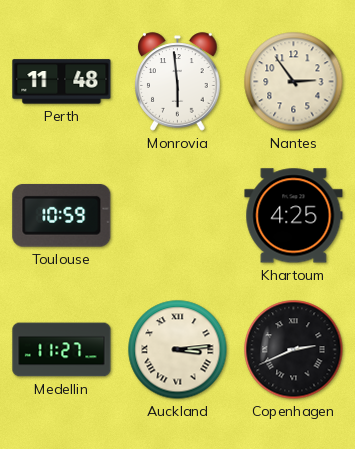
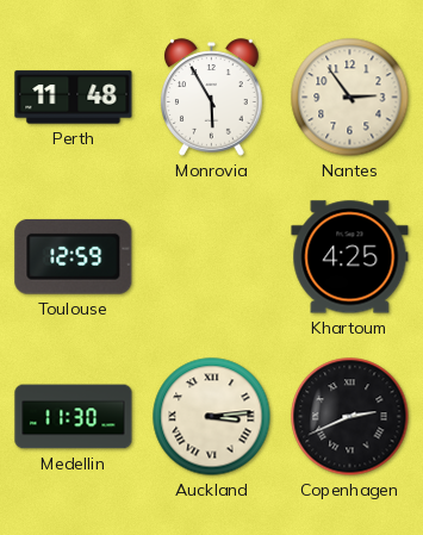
Monrovia: 5:59 -> 5:55 (212, 98)
Toulouse: 10:59 -> 12:59 (74, 256)
Medellin: 11:27 -> 11:30 (74, 417)
